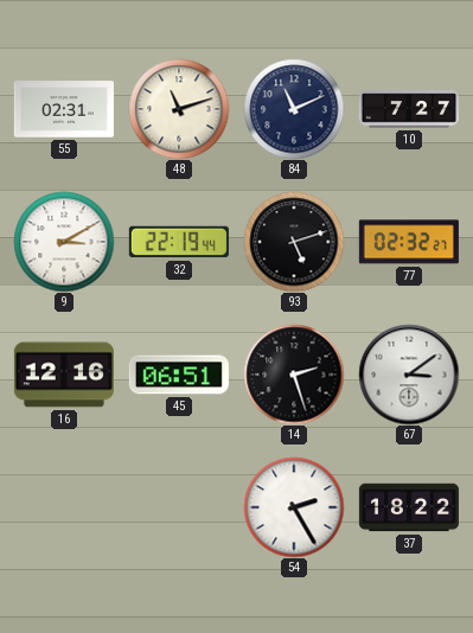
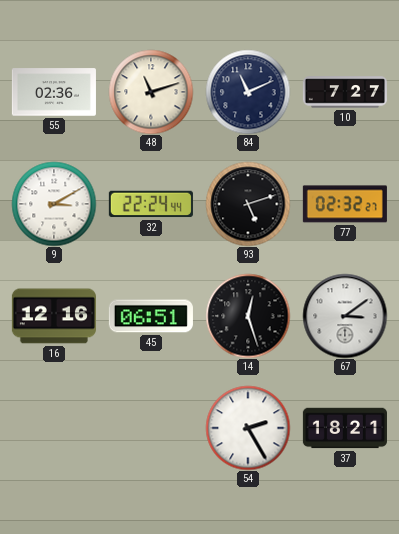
55: 02:31 -> 02:36 (54, 92)
32: 22:19 -> 22:24 (151, 204)
14: 2:27 -> 12:27 (248, 316)
37: 18:22 -> 18:21 (345, 428)
